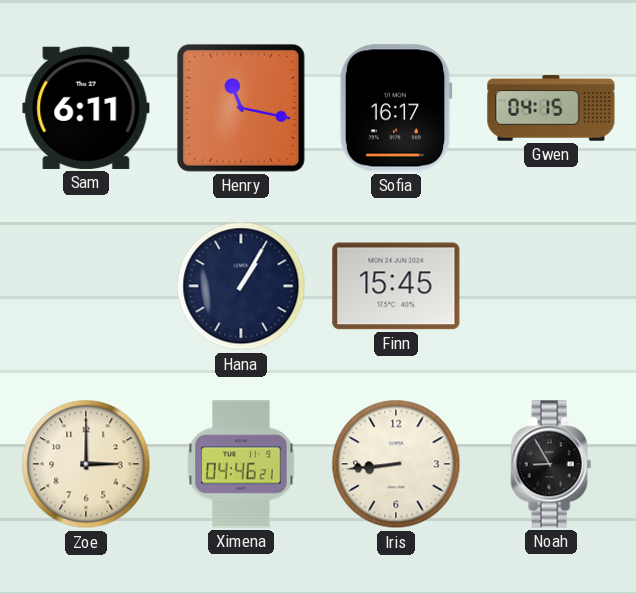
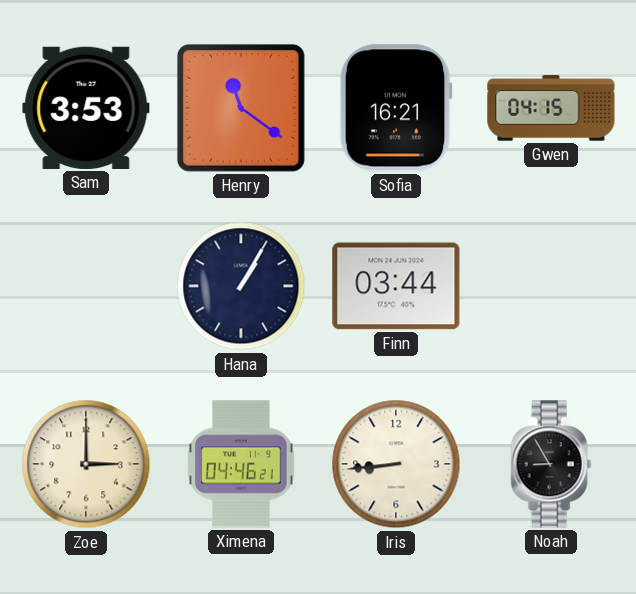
Sam: 6:11 -> 3:53 (86, 108)
Henry: 11:17 -> 11:21 (241, 108)
Sofia: 16:17 -> 16:21 (396, 108)
Finn: 15:45 -> 03:44 (396, 286)
